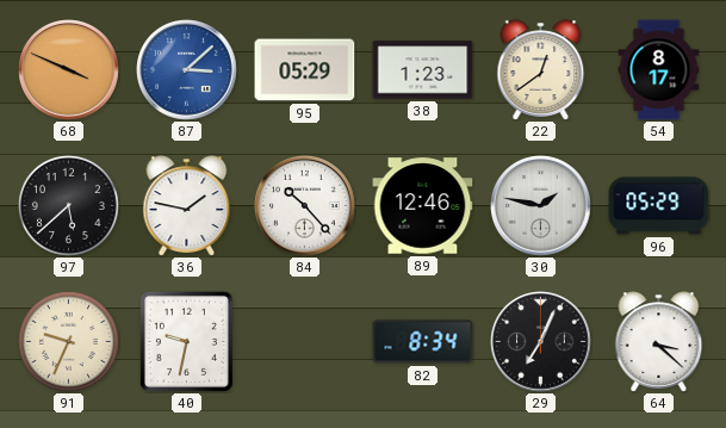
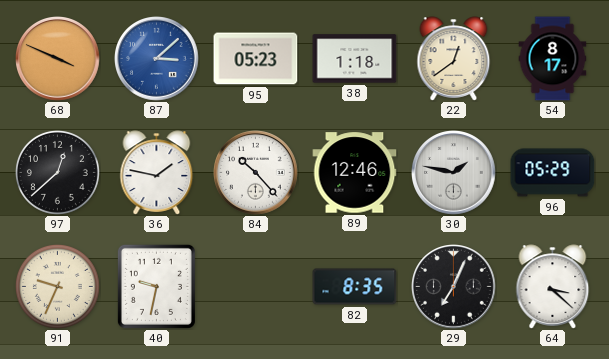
95: 05:29 -> 05:23 (256, 59)
38: 1:23 -> 1:18 (355, 59)
97: 5:38 -> 12:38 (57, 172)
82: 8:34 -> 8:35 (355, 287)
